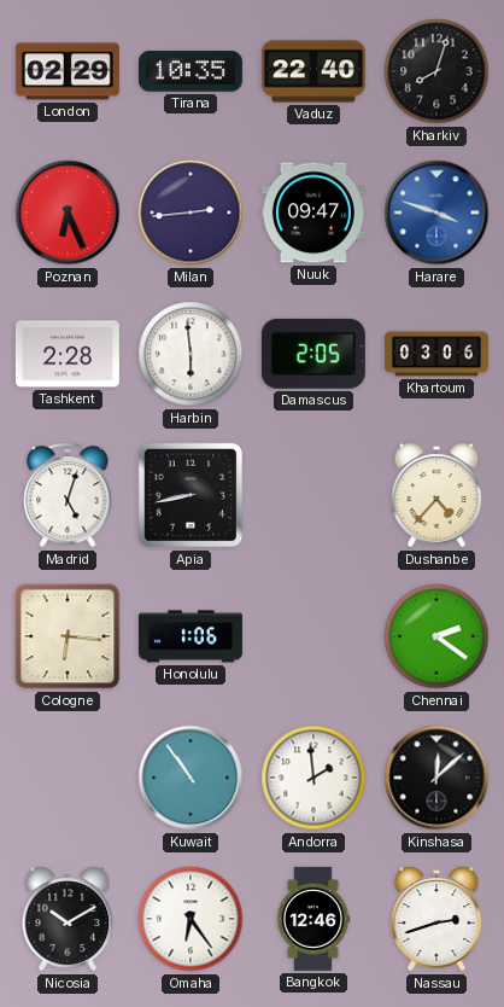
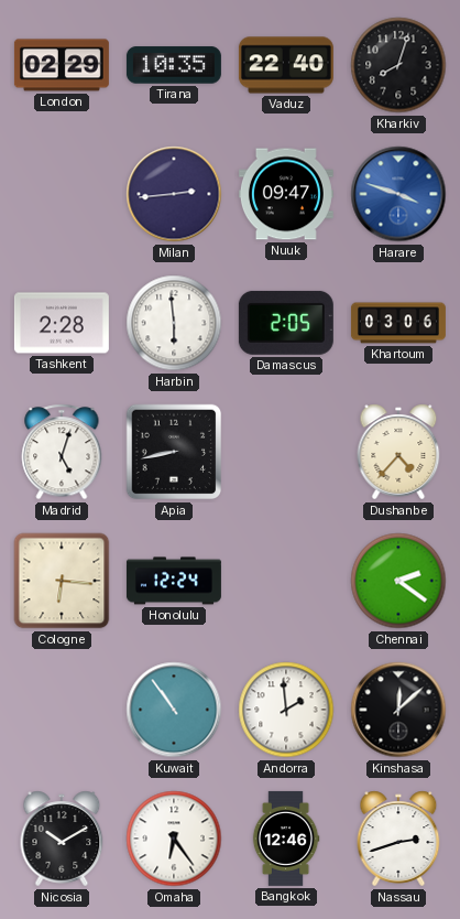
Poznan: 6:26 -> none (68, 213)
Honolulu: 1:06 -> 12:24 (174, 581)
